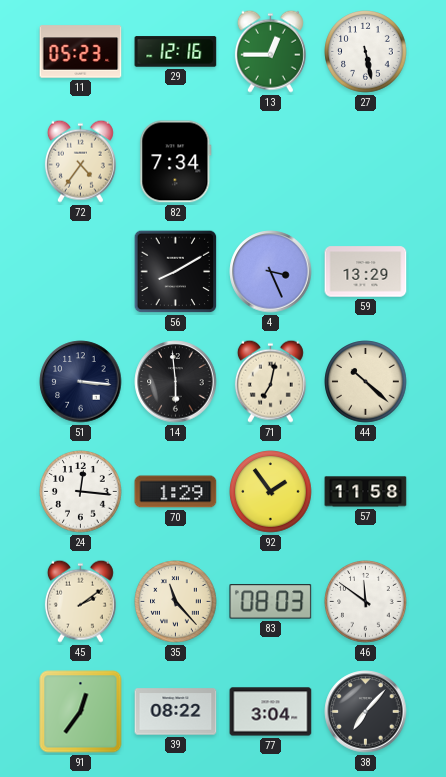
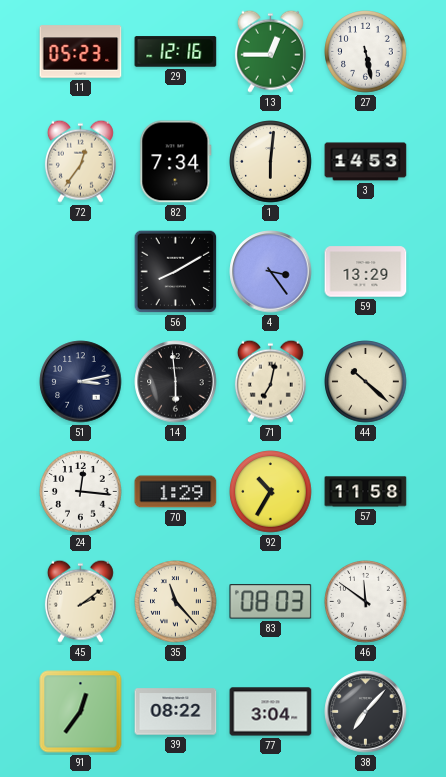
72: 4:36 -> 12:36 (80, 161)
1: none -> 6:01 (271, 162)
3: none -> 14:53 (366, 162)
4: 3:26 -> 3:24 (271, 272)
51: 3:16 -> 3:13 (81, 382)
92: 1:54 -> 10:35 (271, 492)
